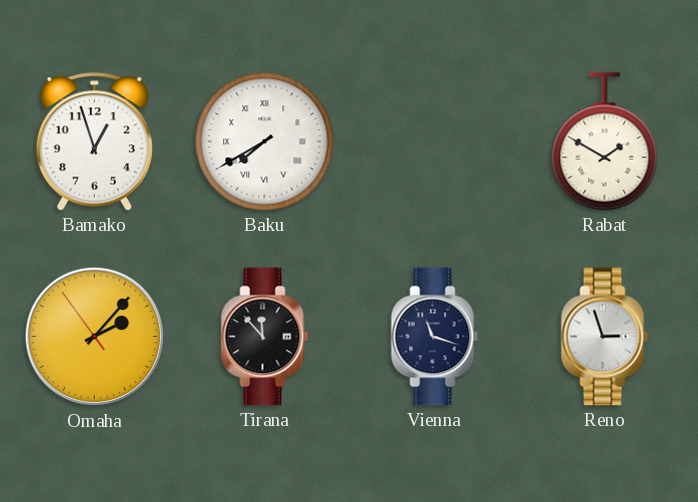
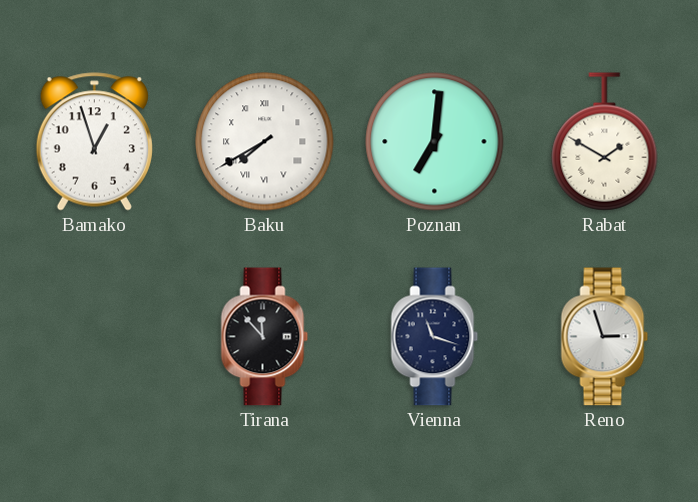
Poznan: none -> 7:01 (435, 142)
Omaha: 2:06 -> none (95, 337)
